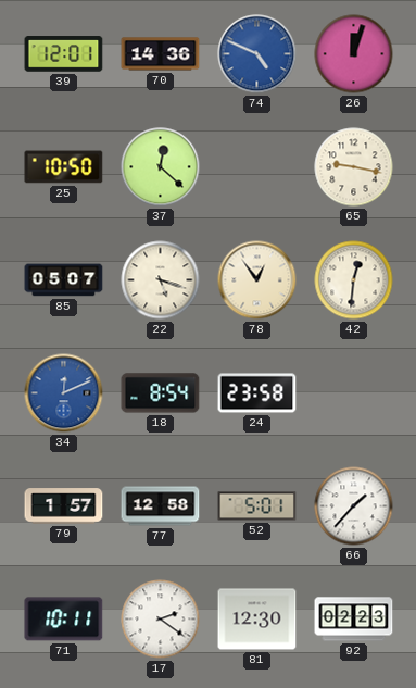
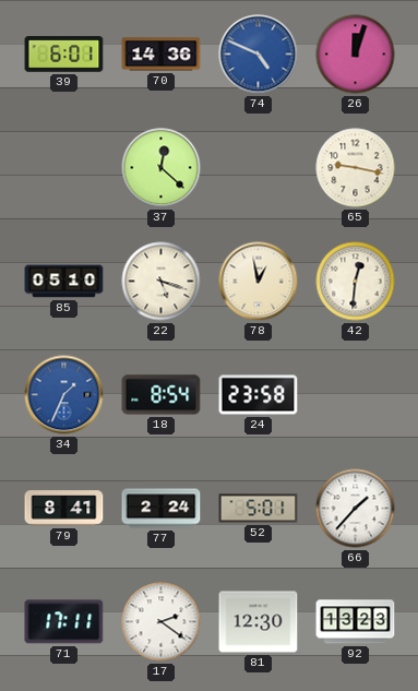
39: 12:01 -> 6:01 (64, 55)
25: 10:50 -> none (64, 167)
85: 05:07 -> 05:10 (64, 282)
78: 12:54 -> 12:58 (259, 282)
34: 12:11 -> 1:34 (64, 395)
79: 1:57 -> 8:41 (64, 509)
77: 12:58 -> 2:24 (162, 509)
71: 10:11 -> 17:11 (64, 622)
92: 02:23 -> 13:23 (356, 622)
